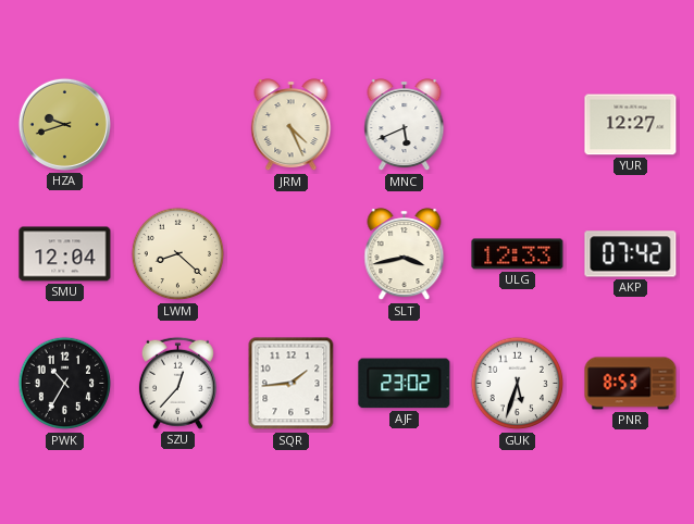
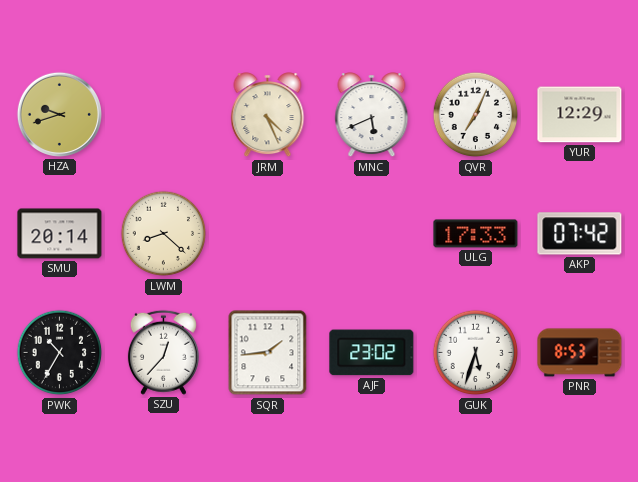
QVR: none -> 7:04 (476, 115)
YUR: 12:27 -> 12:29 (580, 115)
SMU: 12:04 -> 20:14 (60, 234)
SLT: 3:43 -> none (405, 254)
ULG: 12:33 -> 17:33 (476, 234)
